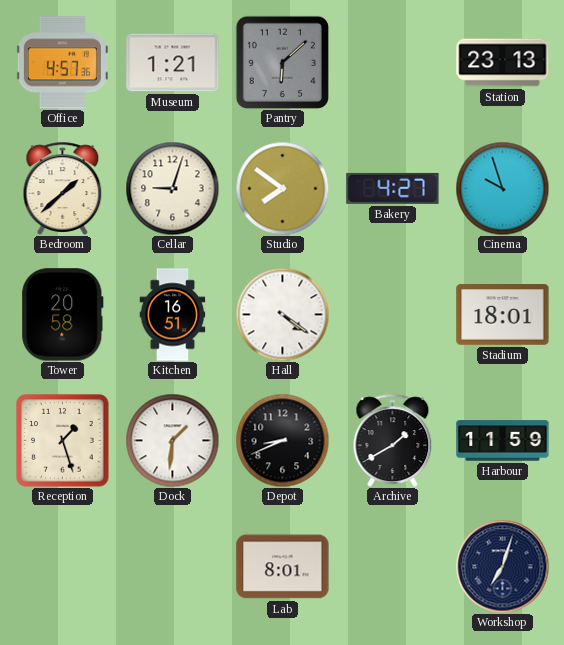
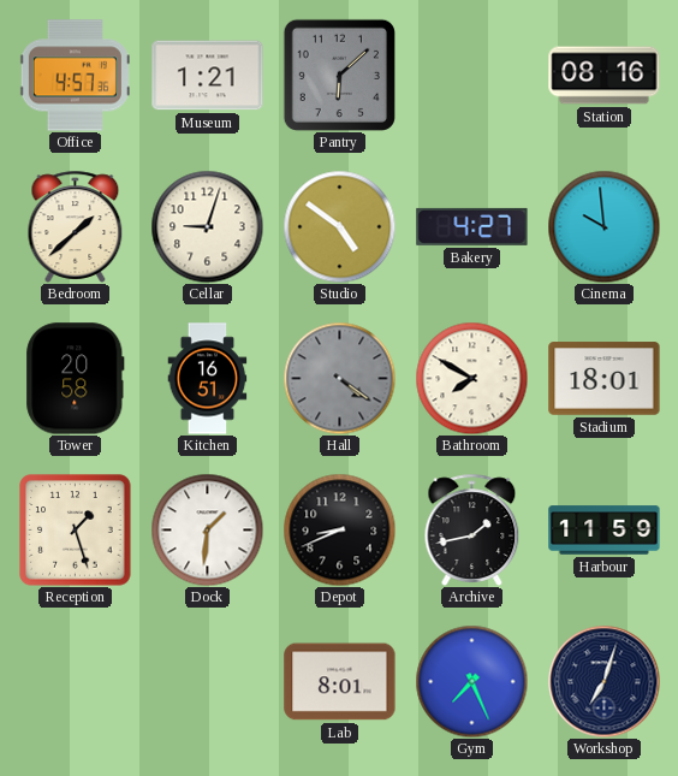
Station: 23:13 -> 08:16 (605, 76)
Studio: 7:51 -> 4:51 (339, 226)
Cinema: 9:57 -> 9:59 (603, 226)
Hall dial: white -> grey (339, 378)
Bathroom: none -> 7:50 (471, 378)
Archive: 1:40 -> 1:43 (472, 529)
Gym: none -> 7:26 (471, 681)
